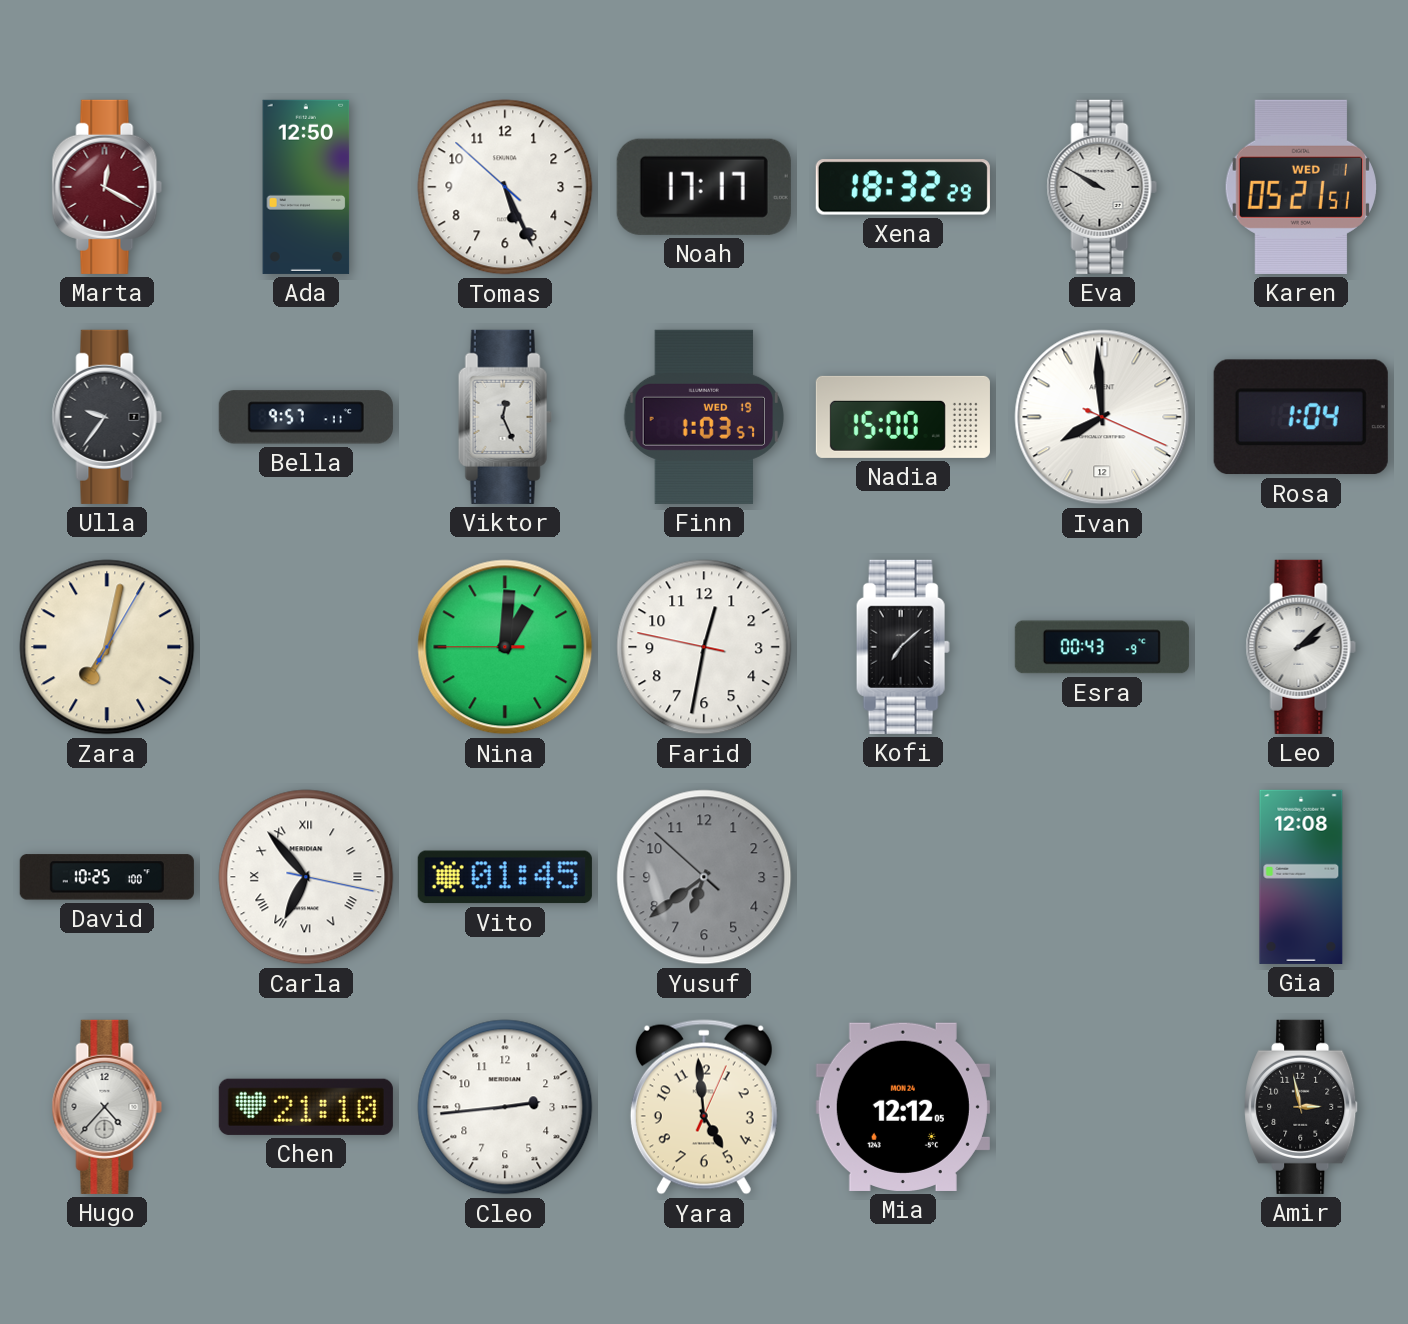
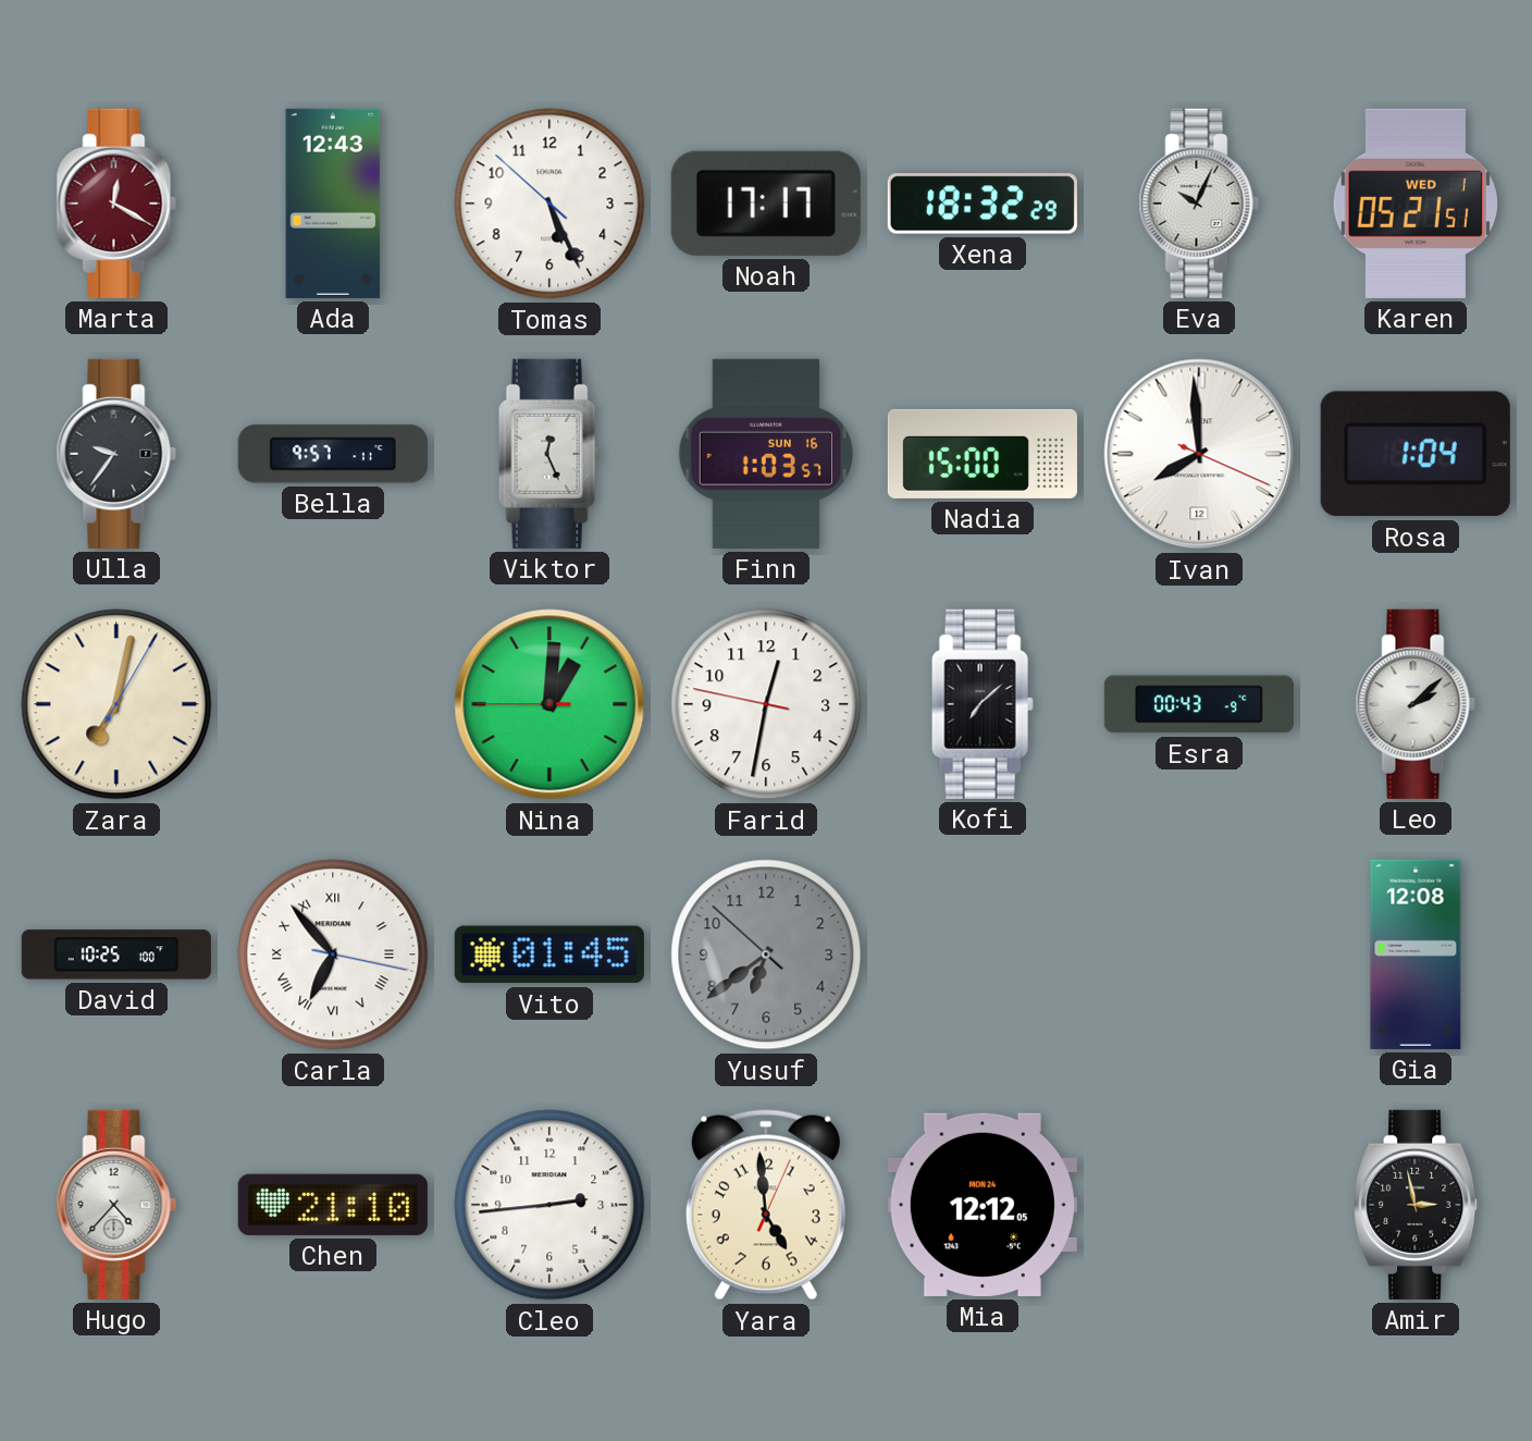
Ada: 12:50 -> 12:43 (333, 204)
Eva: 9:50 -> 10:04 (1199, 204)
Finn date: WED 19 -> SUN 16 (766, 454)
